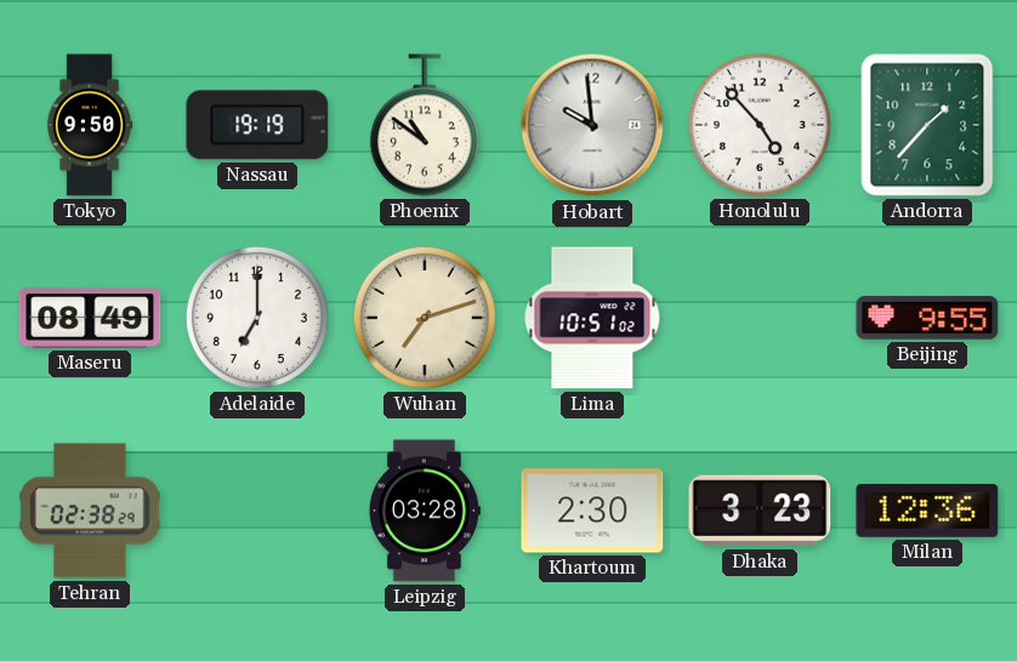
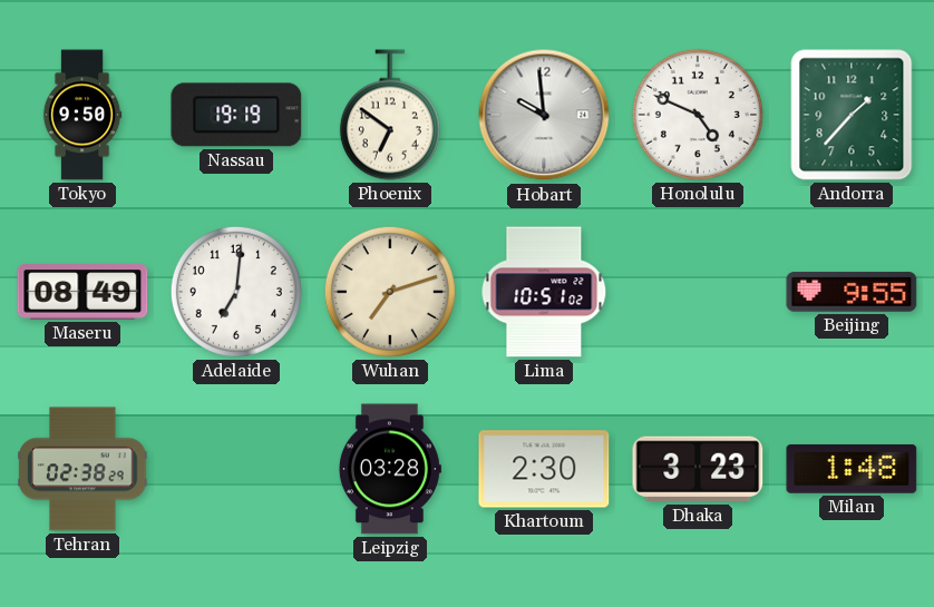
Phoenix: 10:51 -> 6:51 (390, 115)
Honolulu: 4:53 -> 4:49 (698, 115)
Adelaide: 7:00 -> 7:01 (236, 292)
Milan: 12:36 -> 1:48 (852, 469)
